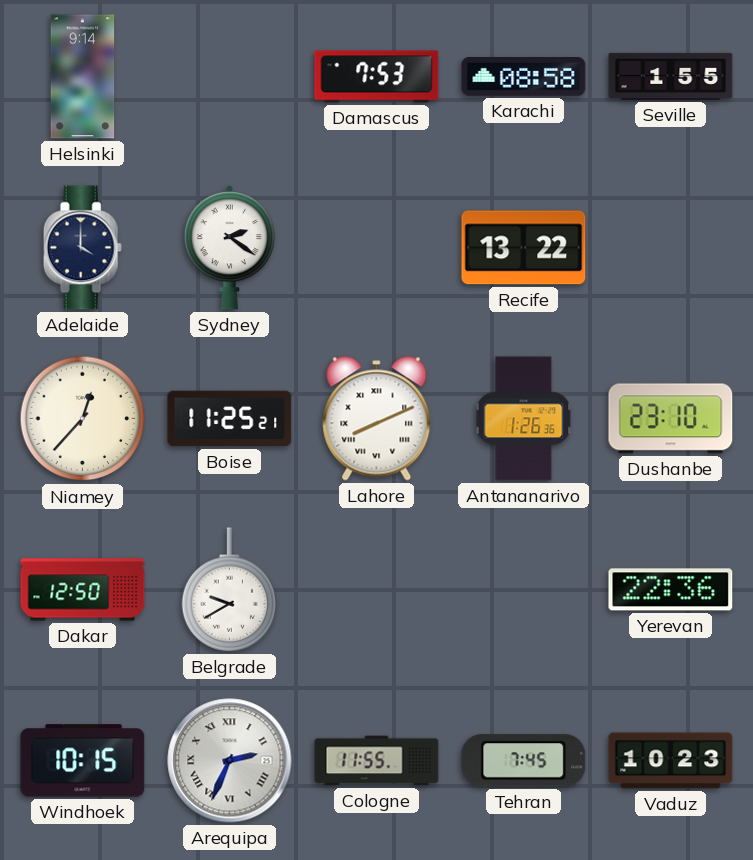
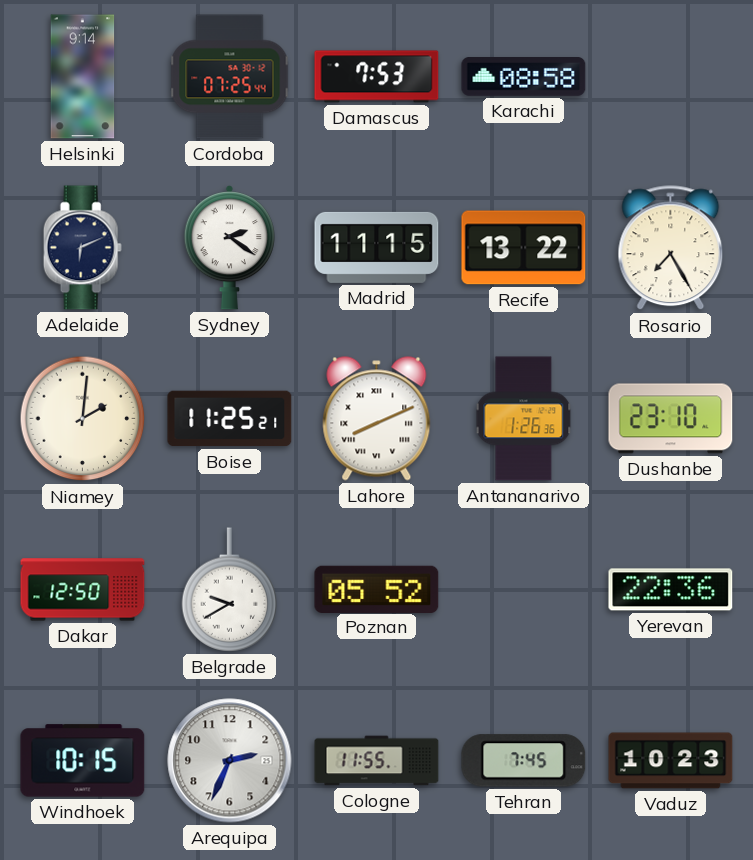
Cordoba: none -> 07:25 (230, 77)
Seville: 1:55 -> none (671, 76)
Adelaide: 4:00 -> 6:11 (82, 248)
Madrid: none -> 11:15 (377, 247)
Rosario: none -> 7:25 (671, 248)
Niamey: 12:37 -> 2:01 (83, 419)
Poznan: none -> 05:52 (377, 589)
Arequipa numerals: Roman -> Arabic (230, 761)
